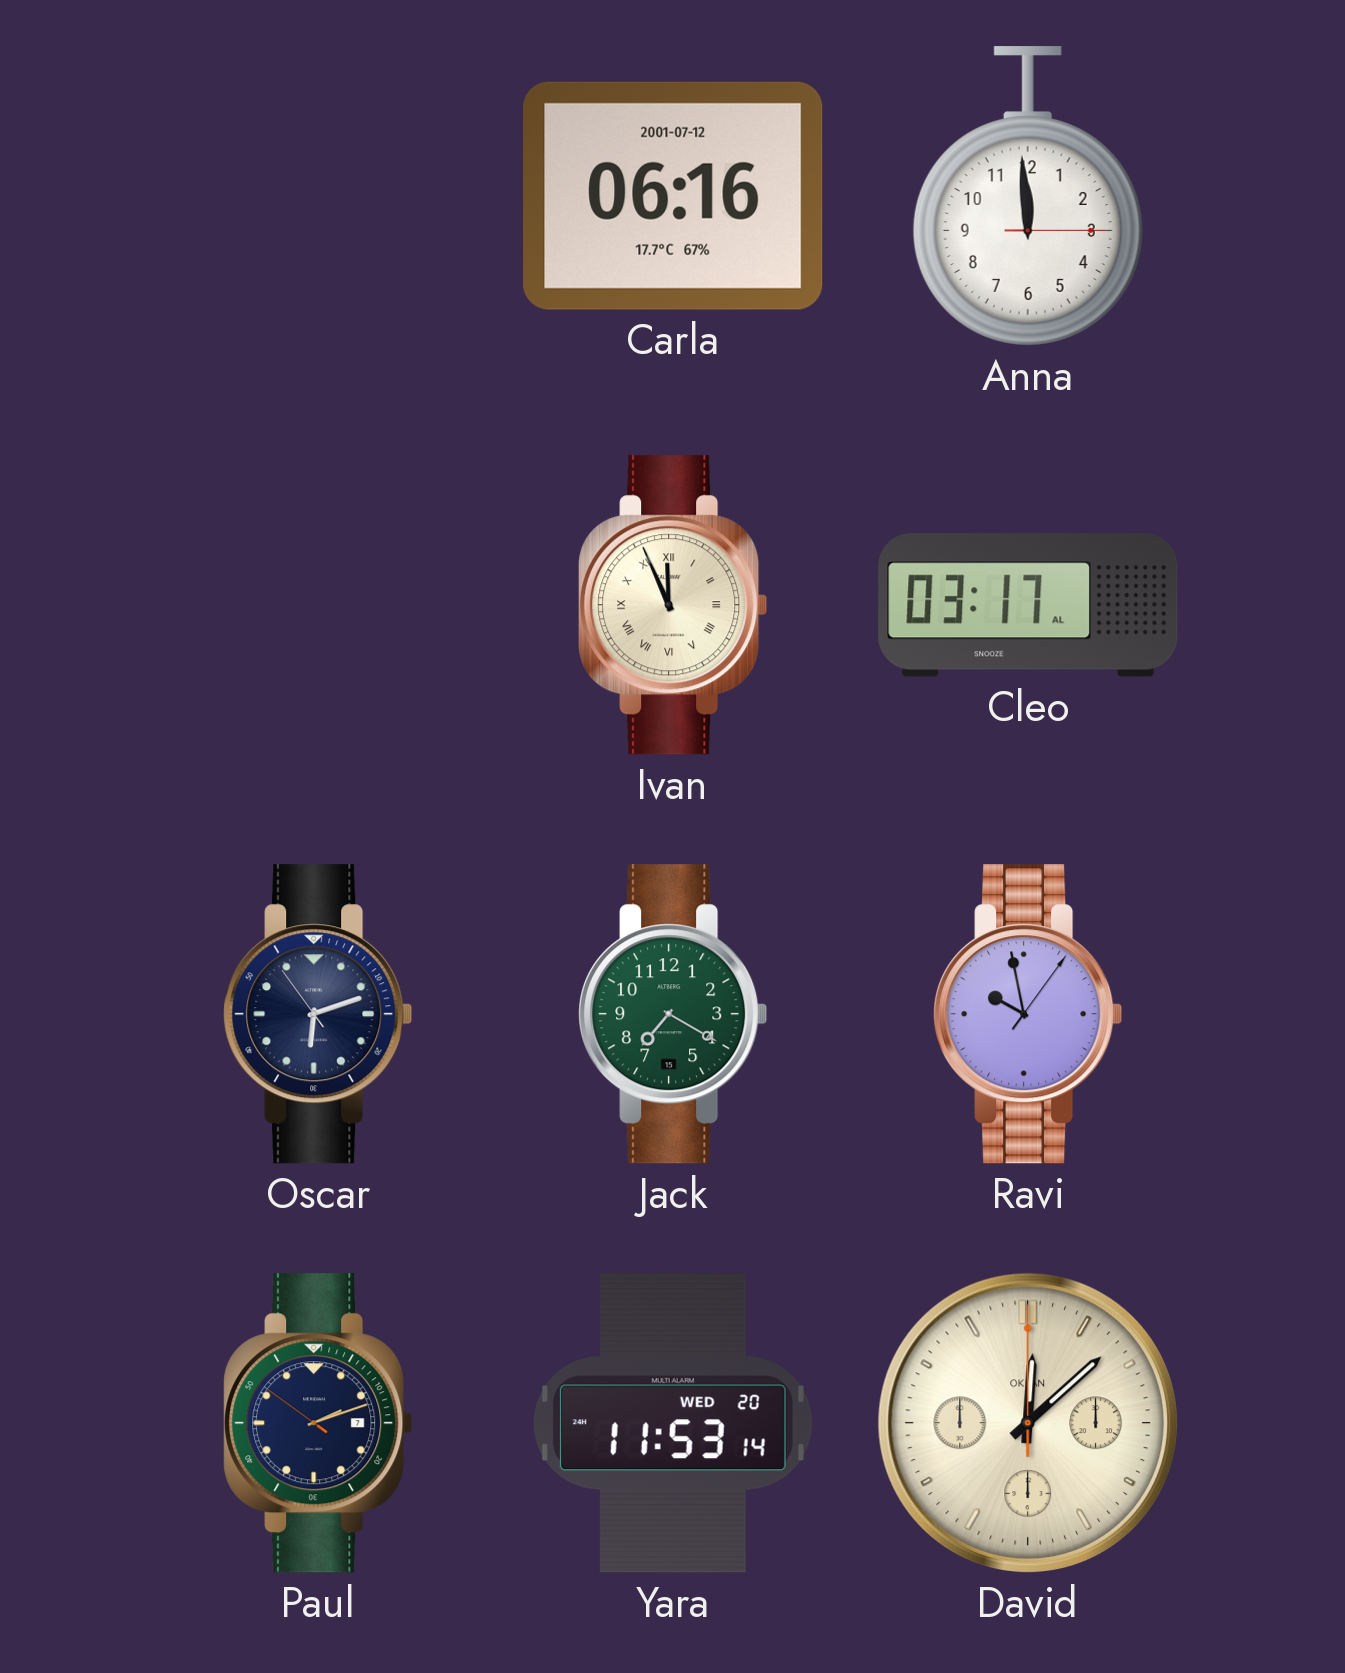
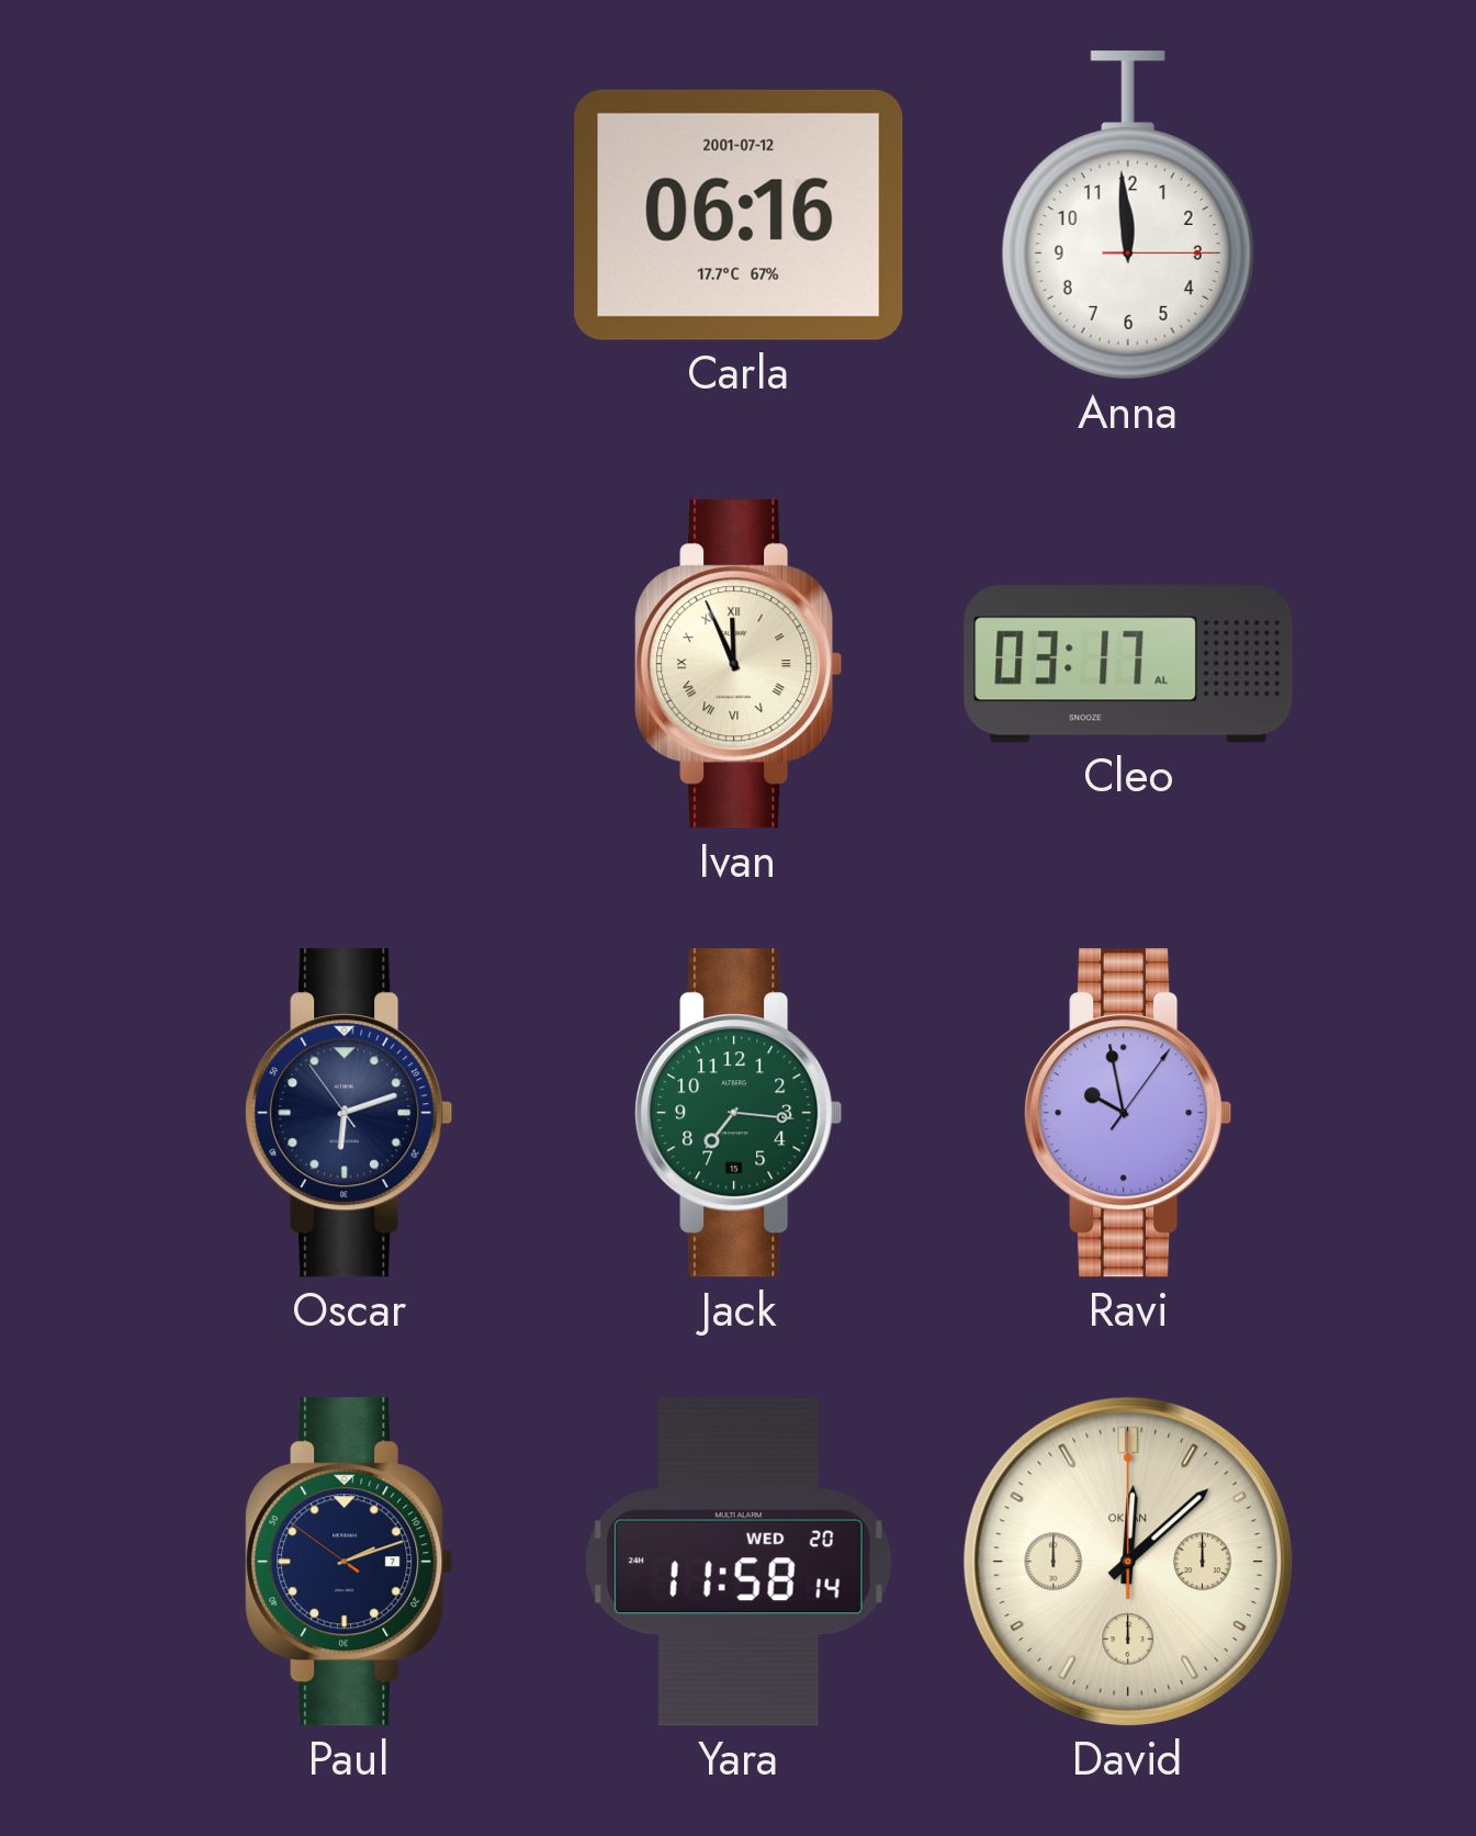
Jack: 7:20 -> 7:16 (739, 1113)
Yara: 11:53 -> 11:58 (739, 1562)
